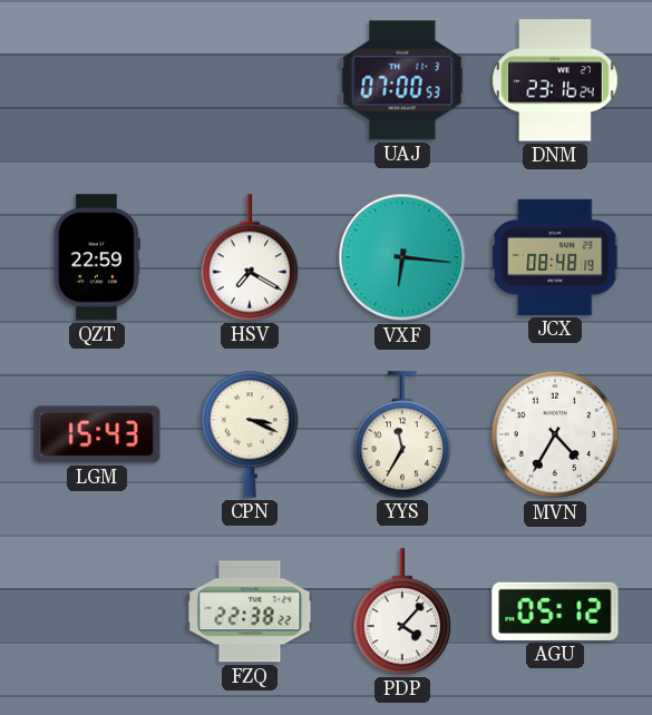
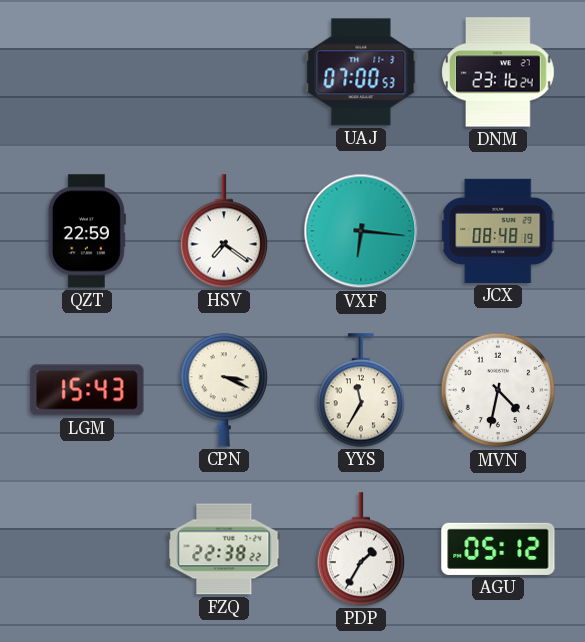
HSV: 7:20 -> 7:21 (223, 231)
MVN: 4:35 -> 4:32 (498, 390)
PDP: 4:07 -> 1:35 (360, 549)
